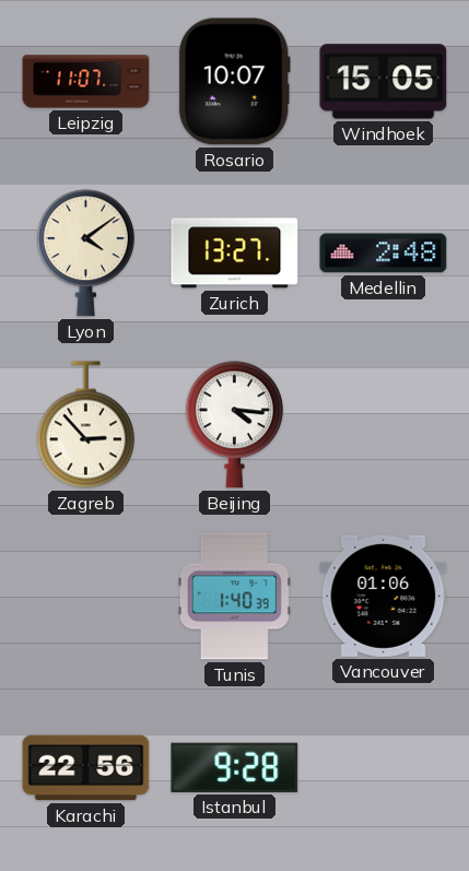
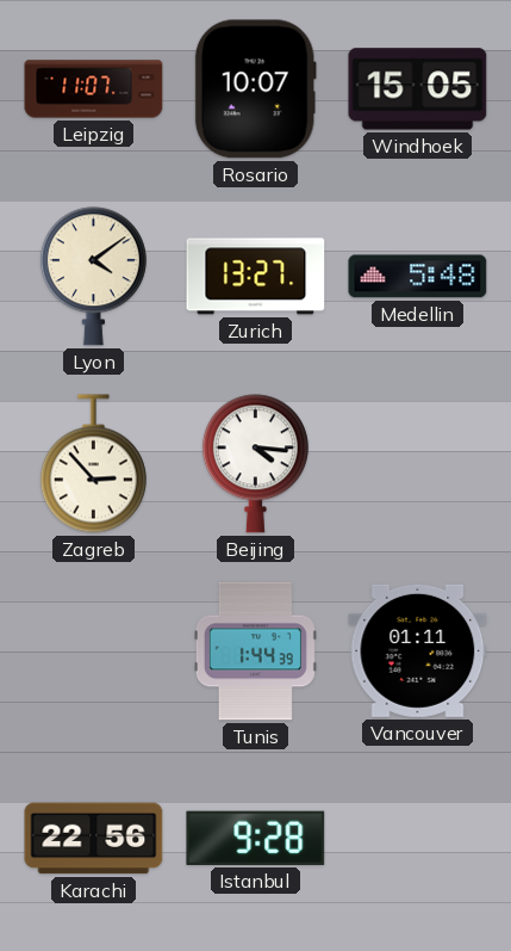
Medellin: 2:48 -> 5:48 (418, 277)
Tunis: 1:40 -> 1:44 (255, 652)
Vancouver: 01:06 -> 01:11 (418, 650)
